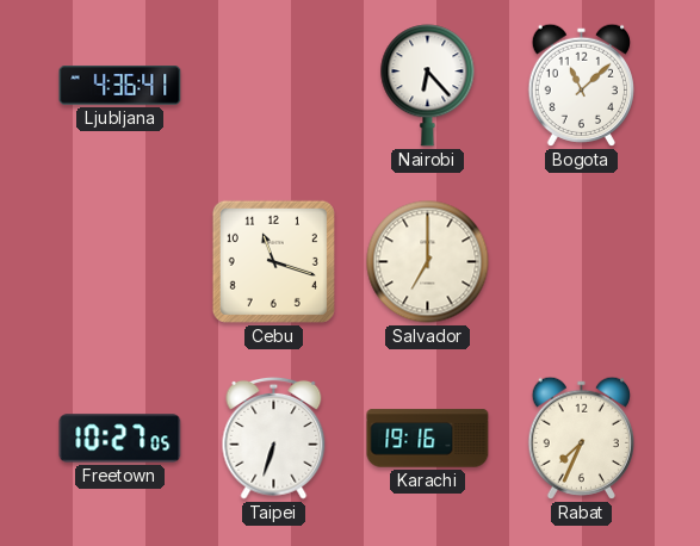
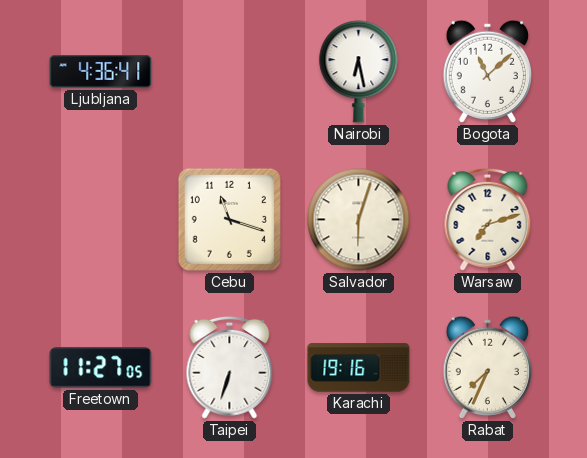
Nairobi: 6:23 -> 6:28 (359, 72)
Salvador: 7:00 -> 6:03 (359, 220)
Warsaw: none -> 7:12 (488, 219)
Freetown: 10:27 -> 11:27 (101, 368)
